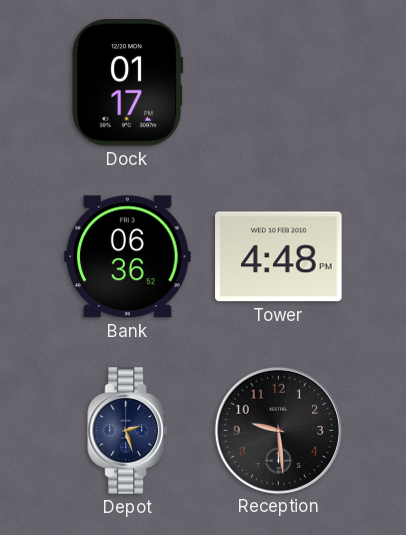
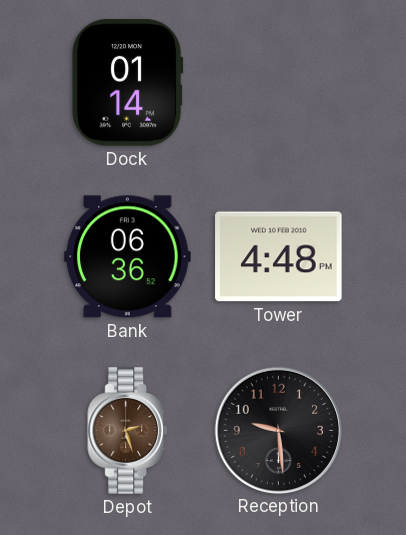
Dock: 01:17 -> 01:14 (127, 83)
Depot dial: navy -> brown (127, 431)
